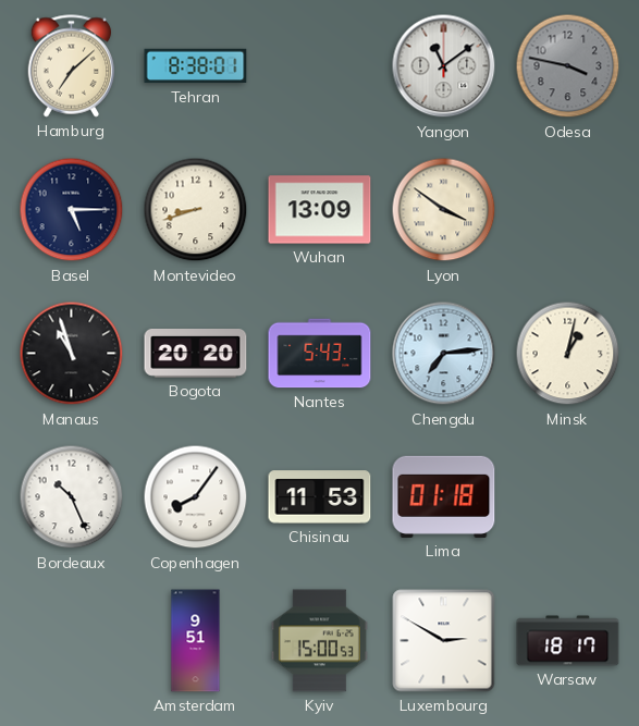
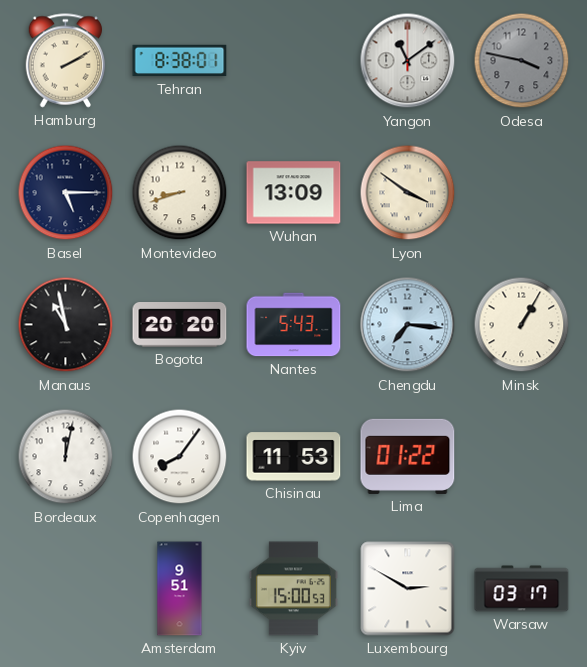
Hamburg: 7:08 -> 2:10 (66, 61)
Manaus: 10:57 -> 10:58 (66, 325)
Chengdu: 7:14 -> 7:16 (408, 325)
Minsk: 1:02 -> 1:05 (522, 325)
Bordeaux: 10:26 -> 12:02 (66, 457)
Lima: 01:18 -> 01:22 (408, 456)
Warsaw: 18:17 -> 03:17 (522, 589)
